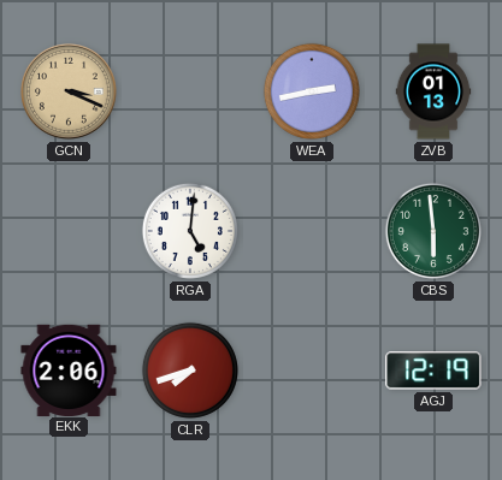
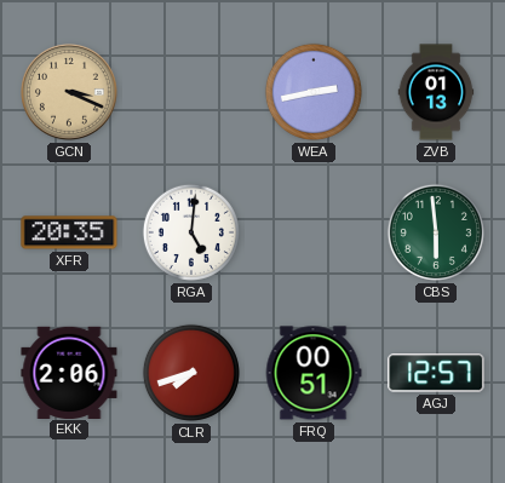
XFR: none -> 20:35 (69, 232)
FRQ: none -> 00:51 (314, 373)
AGJ: 12:19 -> 12:57 (436, 373)
